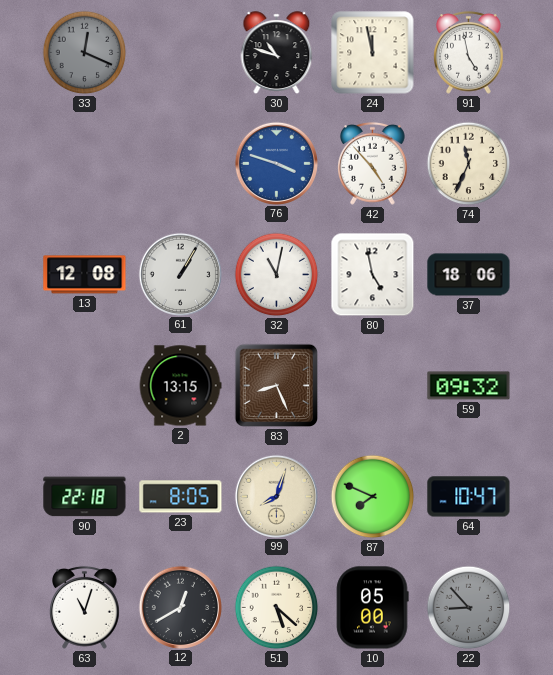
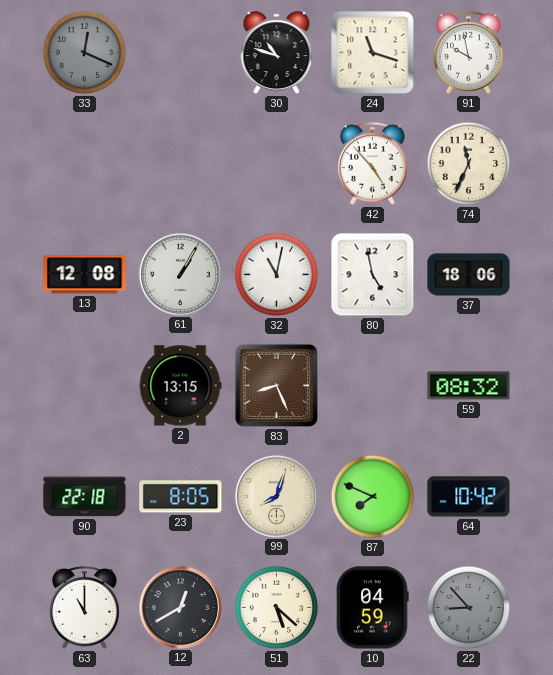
24: 11:58 -> 11:18 (373, 53)
91: 4:58 -> 9:58 (469, 52)
76: 3:48 -> none (276, 163)
59: 09:32 -> 08:32 (469, 386)
64: 10:47 -> 10:42 (469, 497)
63: 11:03 -> 11:00 (85, 607)
10: 05:00 -> 04:59 (372, 608)
